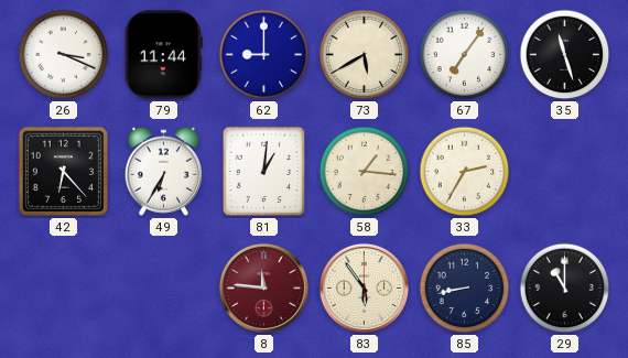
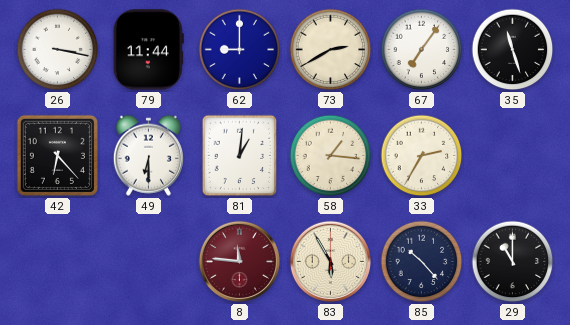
26: 3:19 -> 3:17 (58, 50)
73: 5:40 -> 2:40 (331, 50)
49: 6:35 -> 6:30 (148, 155)
83: 5:54 -> 5:55 (330, 261)
85: 8:43 -> 10:23 (422, 262)
